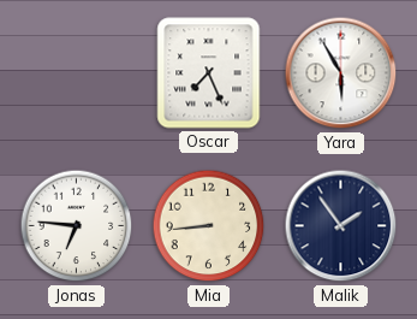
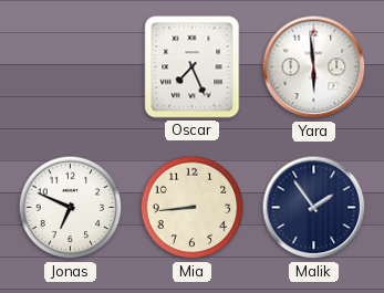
Yara: 5:55 -> 5:59 (314, 67)
Jonas: 6:46 -> 6:49 (71, 208)
